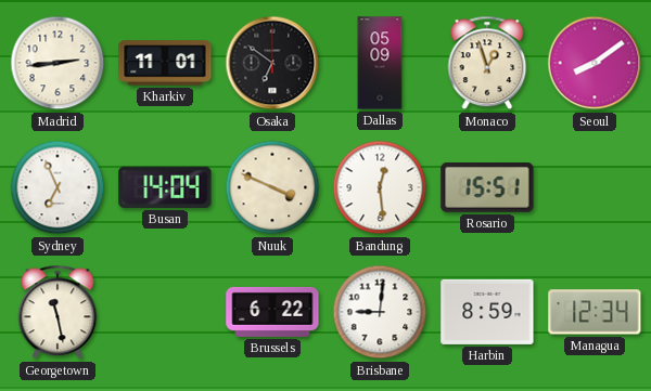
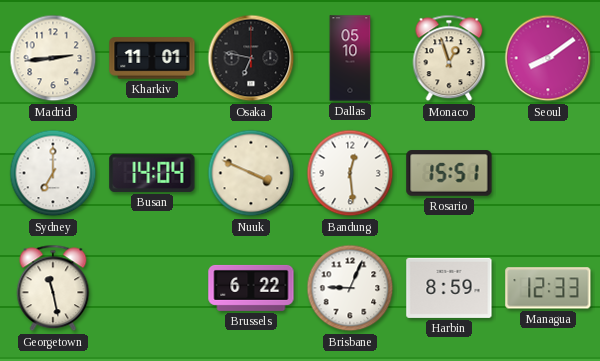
Osaka: 6:51 -> 6:47 (251, 58)
Dallas: 05:09 -> 05:10 (350, 58)
Sydney: 6:56 -> 7:00 (53, 173)
Brisbane: 9:01 -> 9:04 (350, 288)
Managua: 12:34 -> 12:33 (548, 288)
